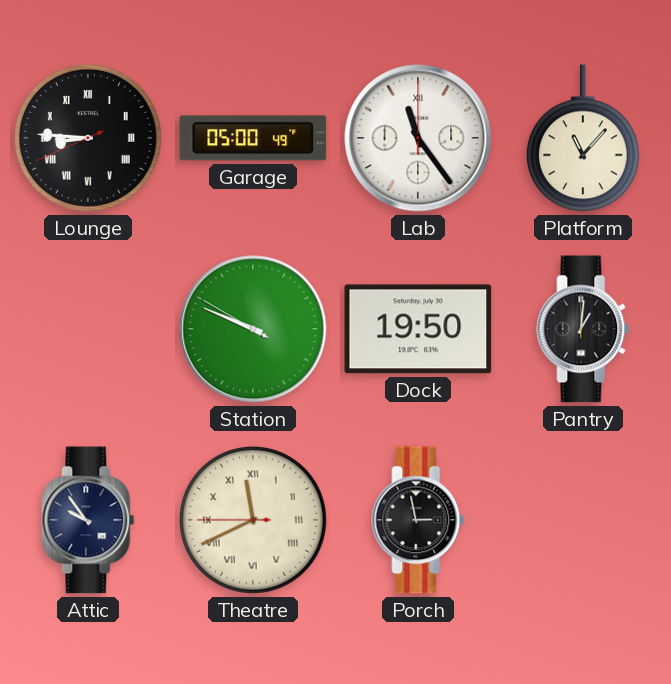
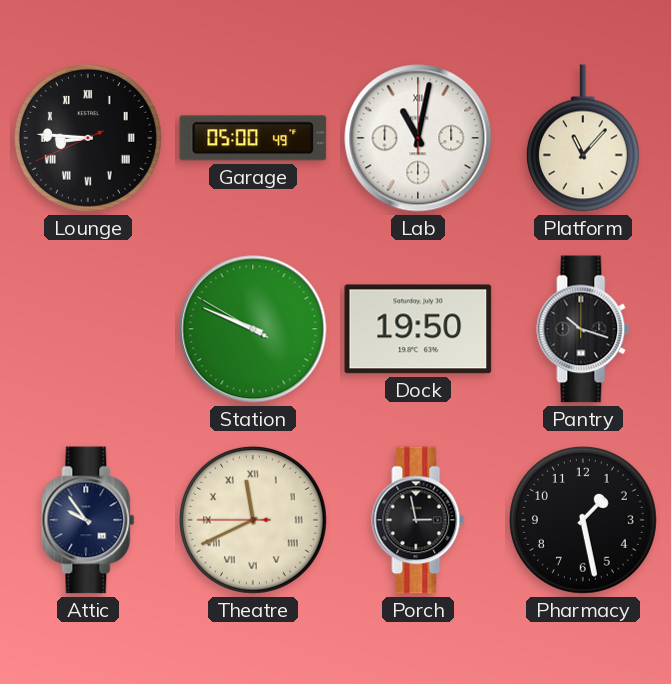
Lab: 11:24 -> 11:02 (418, 138)
Pantry: 1:01 -> 10:18 (583, 329)
Pharmacy: none -> 1:28 (583, 520)
